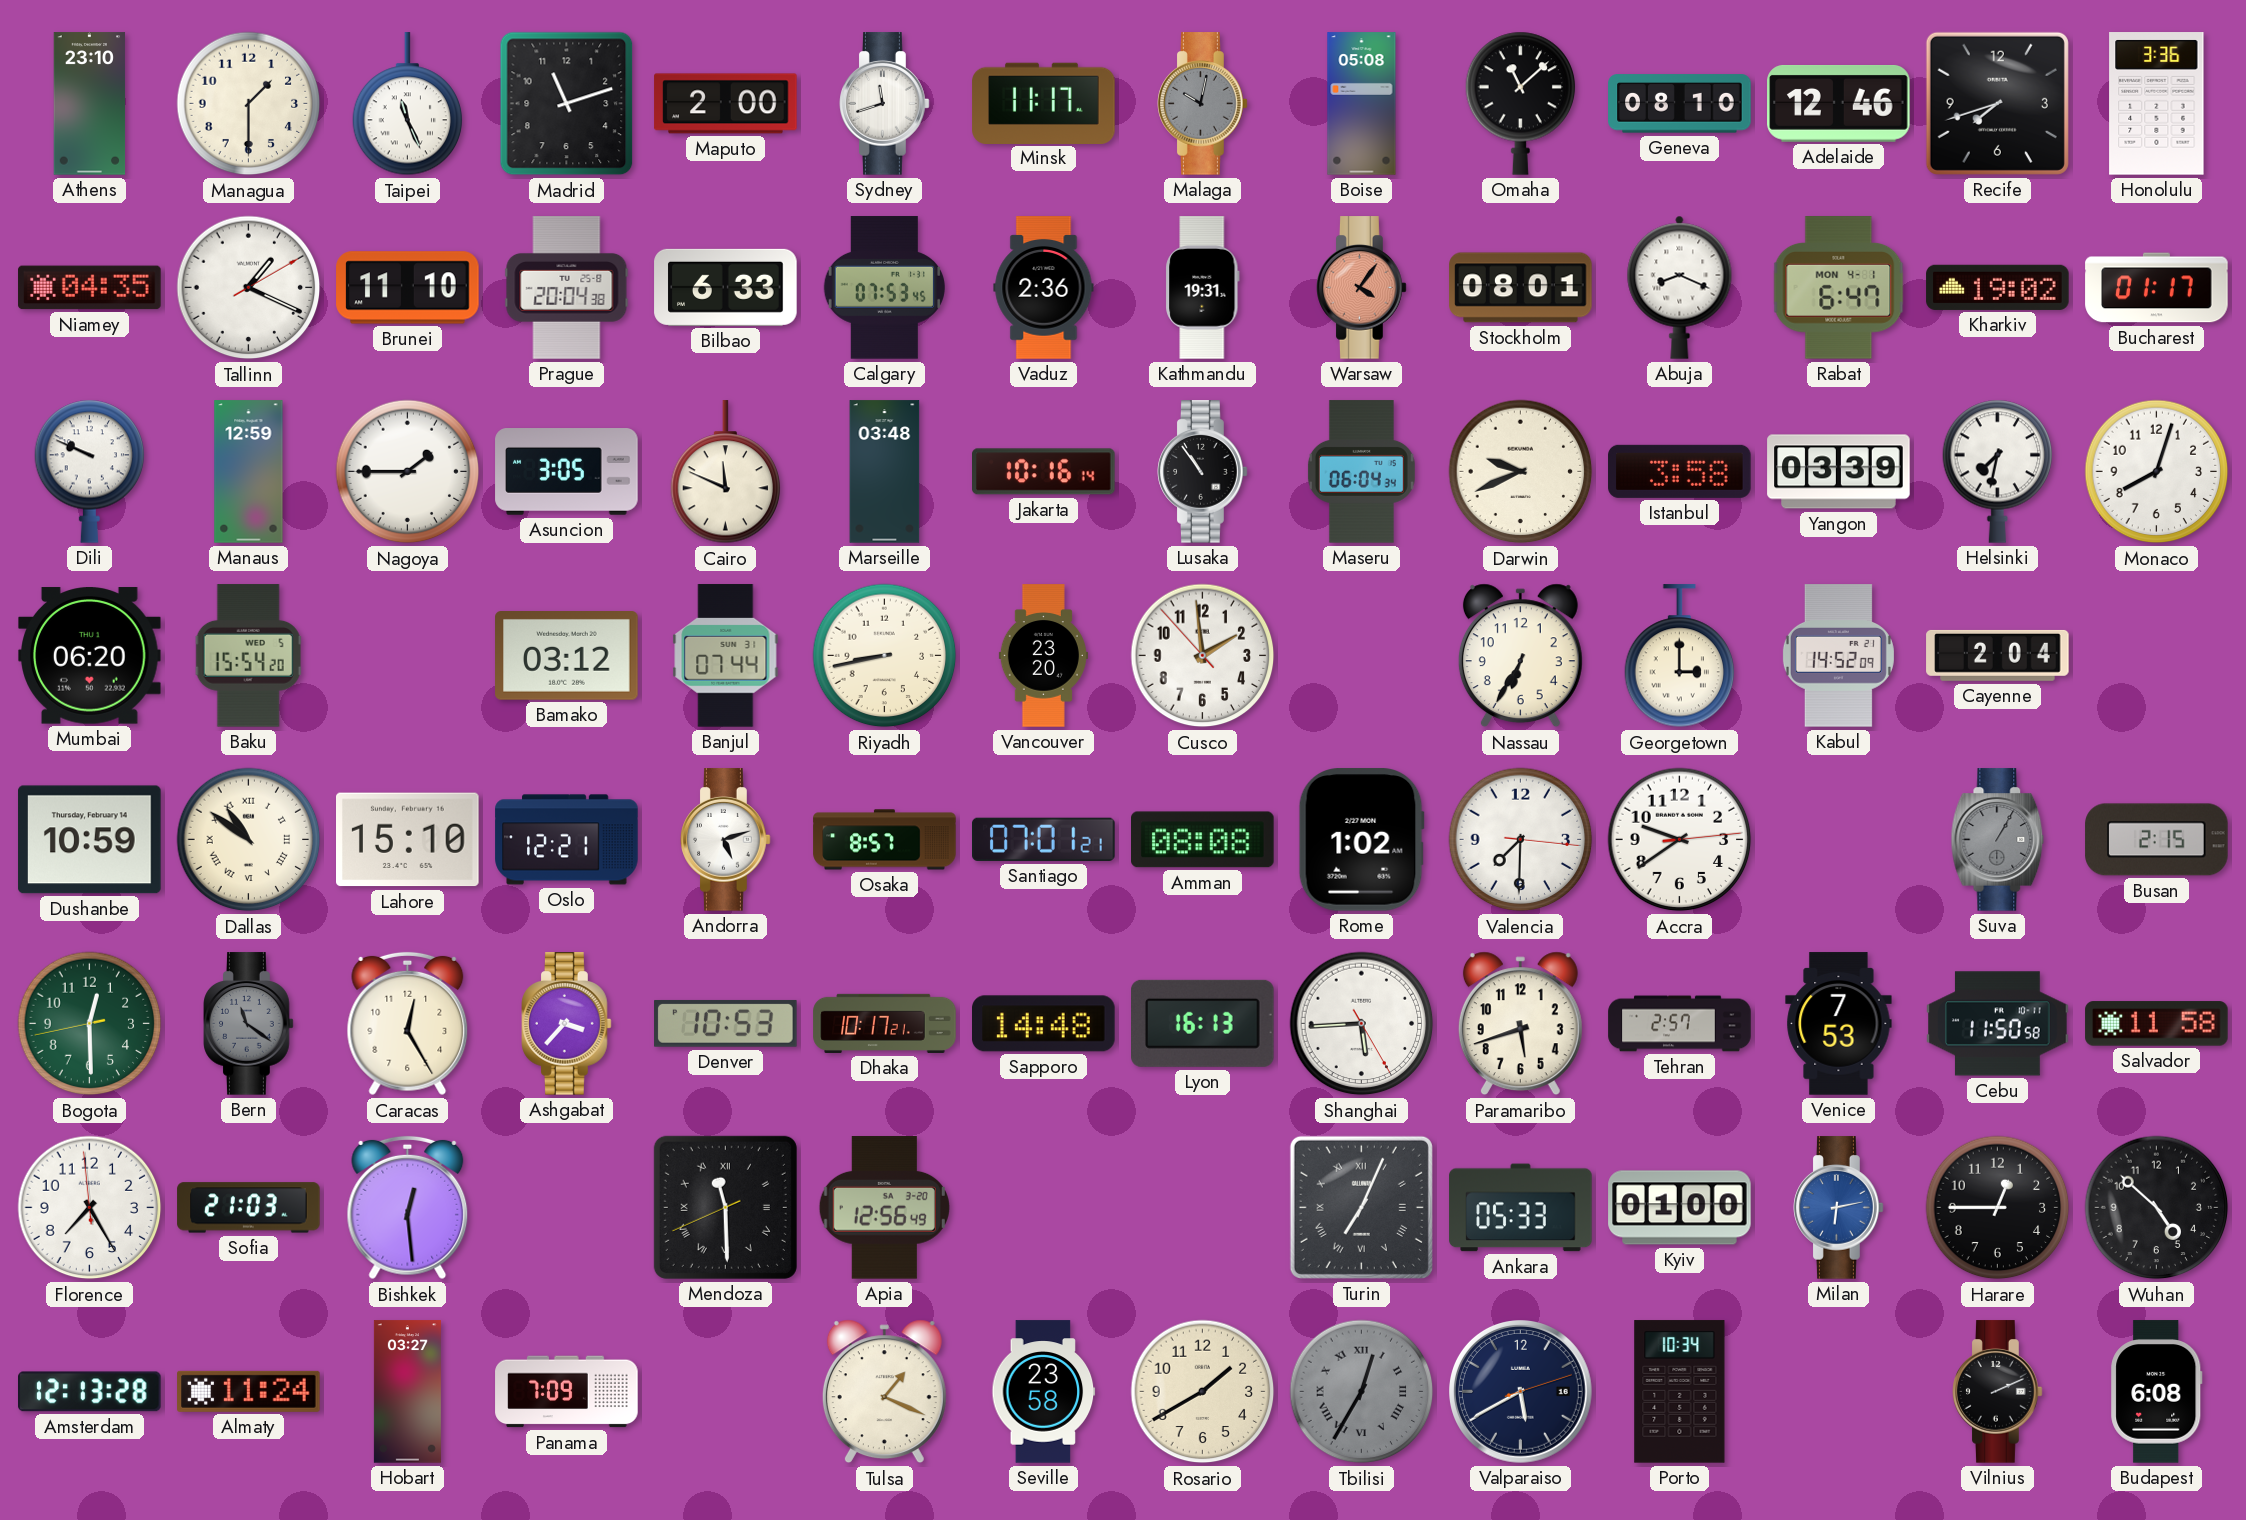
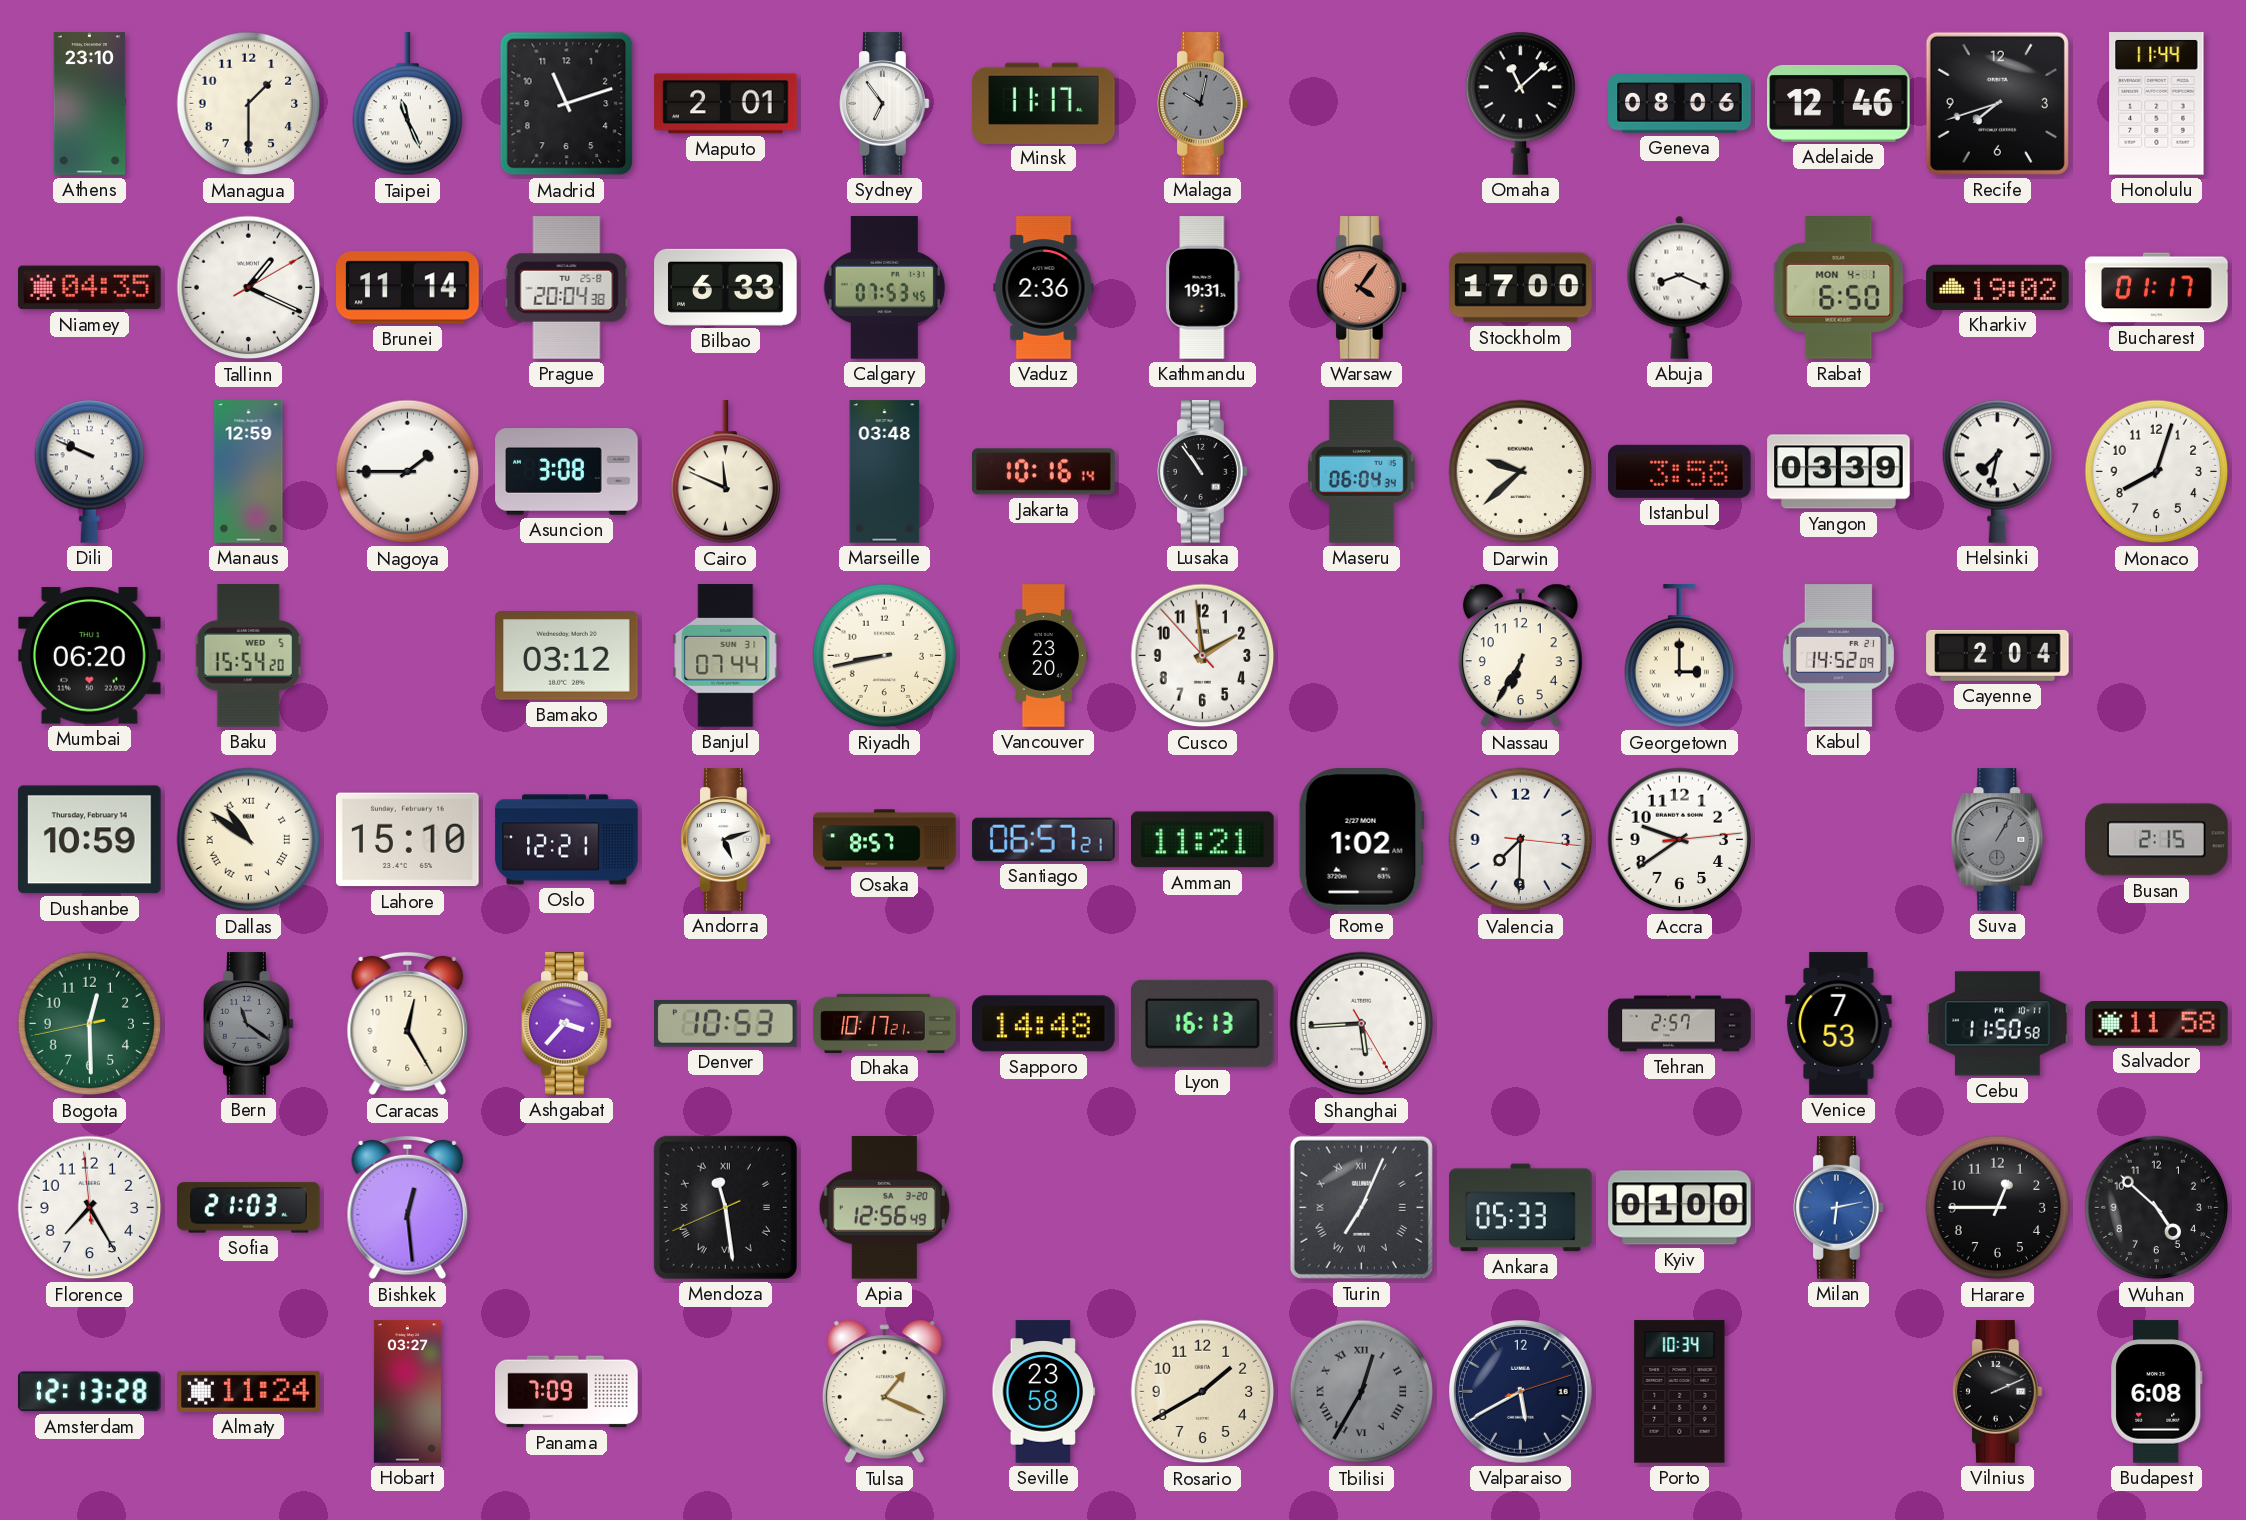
Maputo: 2:00 -> 2:01 (726, 104)
Sydney: 11:42 -> 6:54 (885, 104)
Boise: 05:08 -> none (1362, 104)
Geneva: 08:10 -> 08:06 (1680, 104)
Honolulu: 3:36 -> 11:44 (2157, 104)
Brunei: 11:10 -> 11:14 (408, 288)
Stockholm: 08:01 -> 17:00 (1521, 288)
Rabat: 6:47 -> 6:50 (1839, 288)
Asuncion: 3:05 -> 3:08 (567, 472)
Darwin: 9:41 -> 9:38 (1521, 472)
Santiago: 07:01 -> 06:57 (1044, 839)
Amman: 08:08 -> 11:21 (1203, 840)
Paramaribo: 5:42 -> none (1520, 1024)
Mendoza: 11:29 -> 11:28 (725, 1207)
